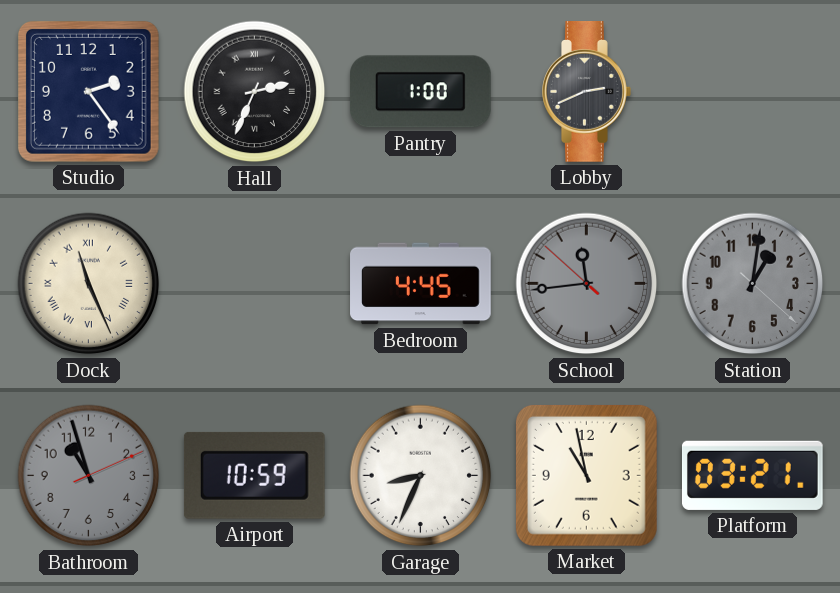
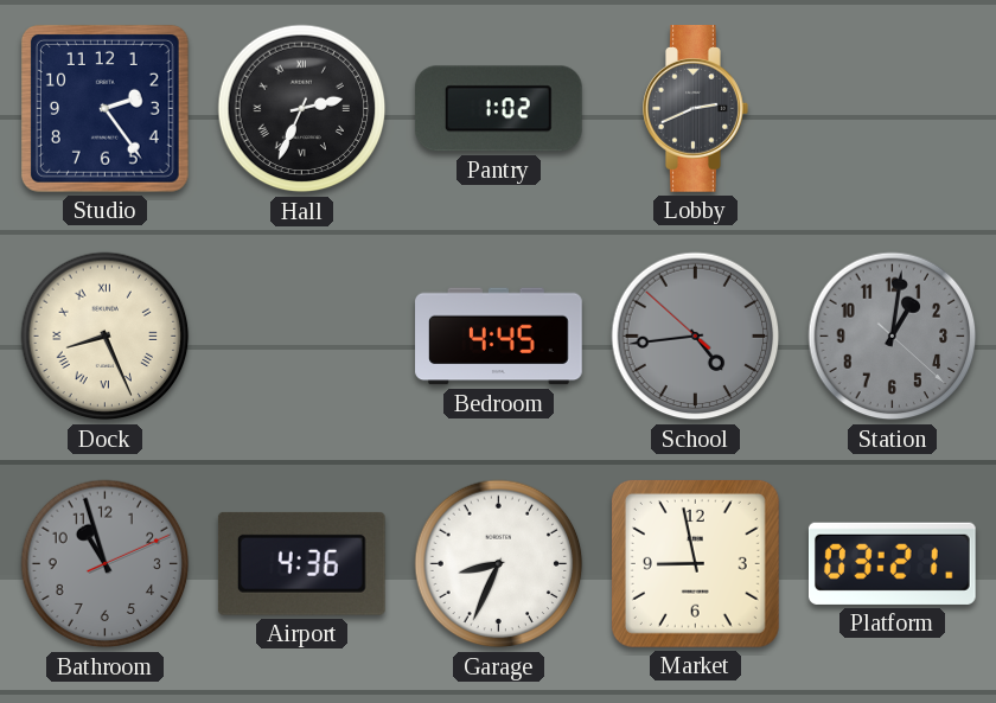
Pantry: 1:00 -> 1:02 (498, 109)
Dock: 11:26 -> 8:26 (106, 337)
School: 11:43 -> 4:43 (696, 337)
Airport: 10:59 -> 4:36 (301, 563)
Market: 10:58 -> 8:58 (695, 563)
